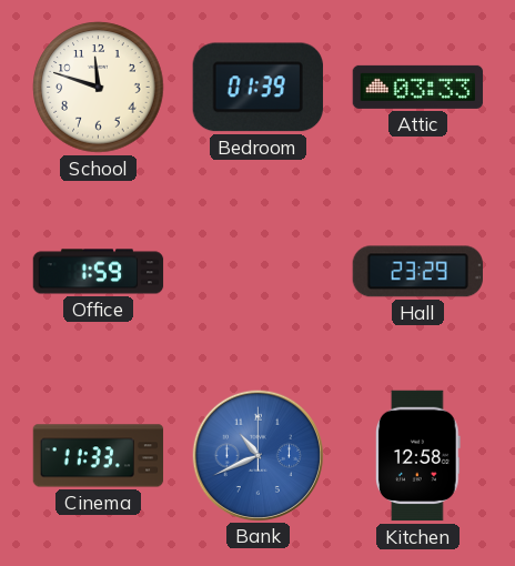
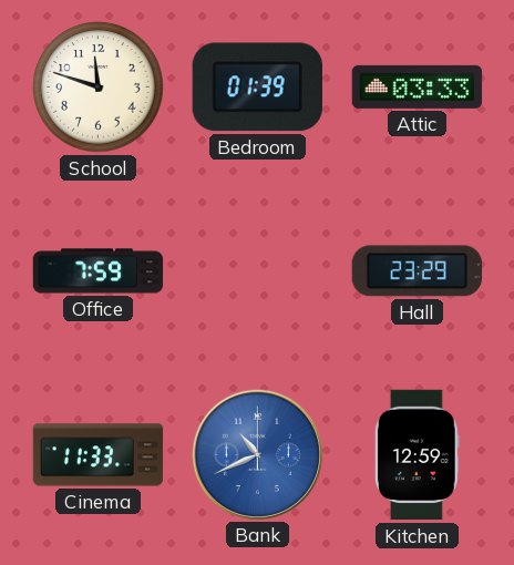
Office: 1:59 -> 7:59 (99, 271)
Kitchen: 12:58 -> 12:59 (418, 455)
